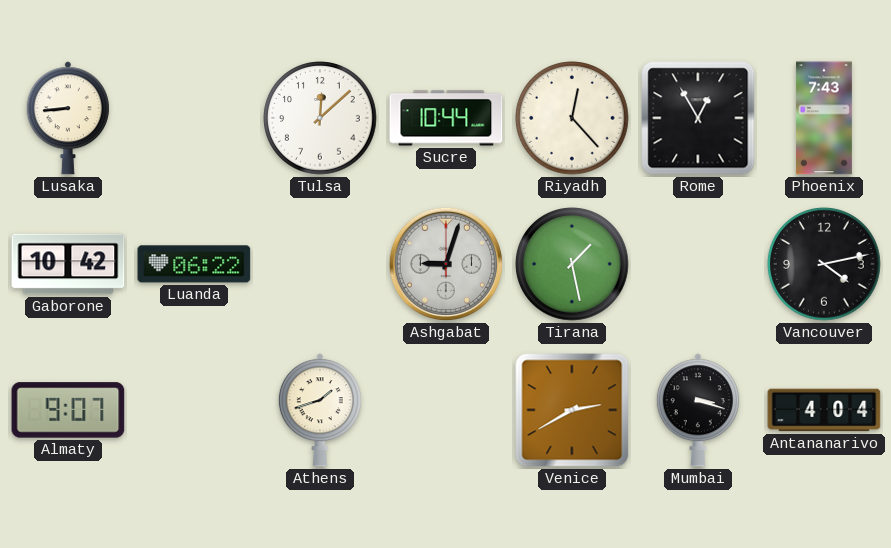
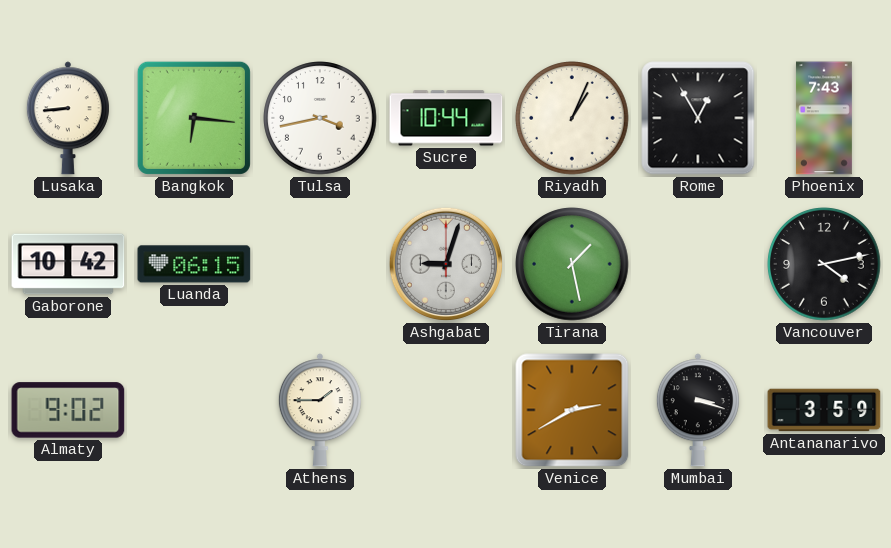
Bangkok: none -> 6:16 (194, 118)
Tulsa: 12:08 -> 3:43 (320, 118)
Riyadh: 12:23 -> 1:04 (572, 118)
Luanda: 06:22 -> 06:15 (194, 264)
Almaty: 9:07 -> 9:02 (68, 410)
Athens: 1:42 -> 1:45 (320, 410)
Antananarivo: 4:04 -> 3:59 (824, 410)
